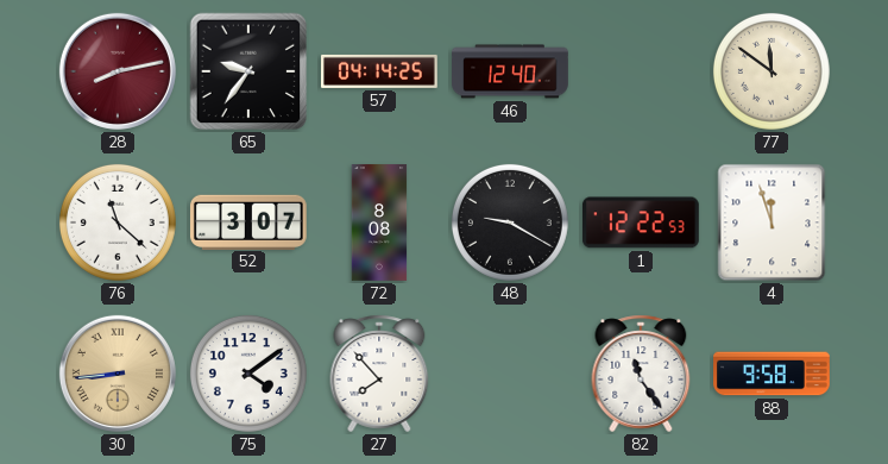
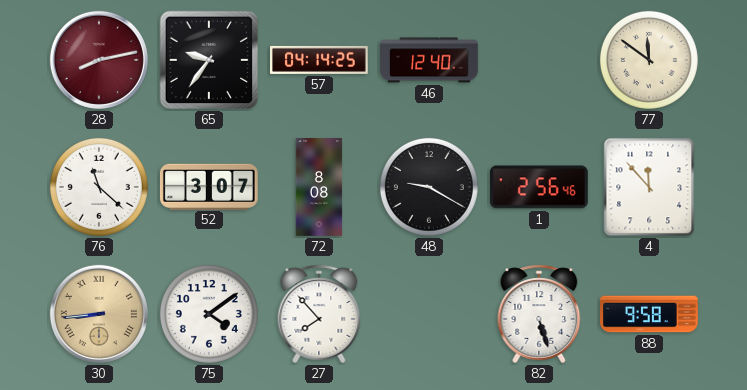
1: 12:22 -> 2:56 (539, 187)
4: 11:57 -> 11:53 (649, 187)
82: 11:24 -> 5:27 (539, 314)
